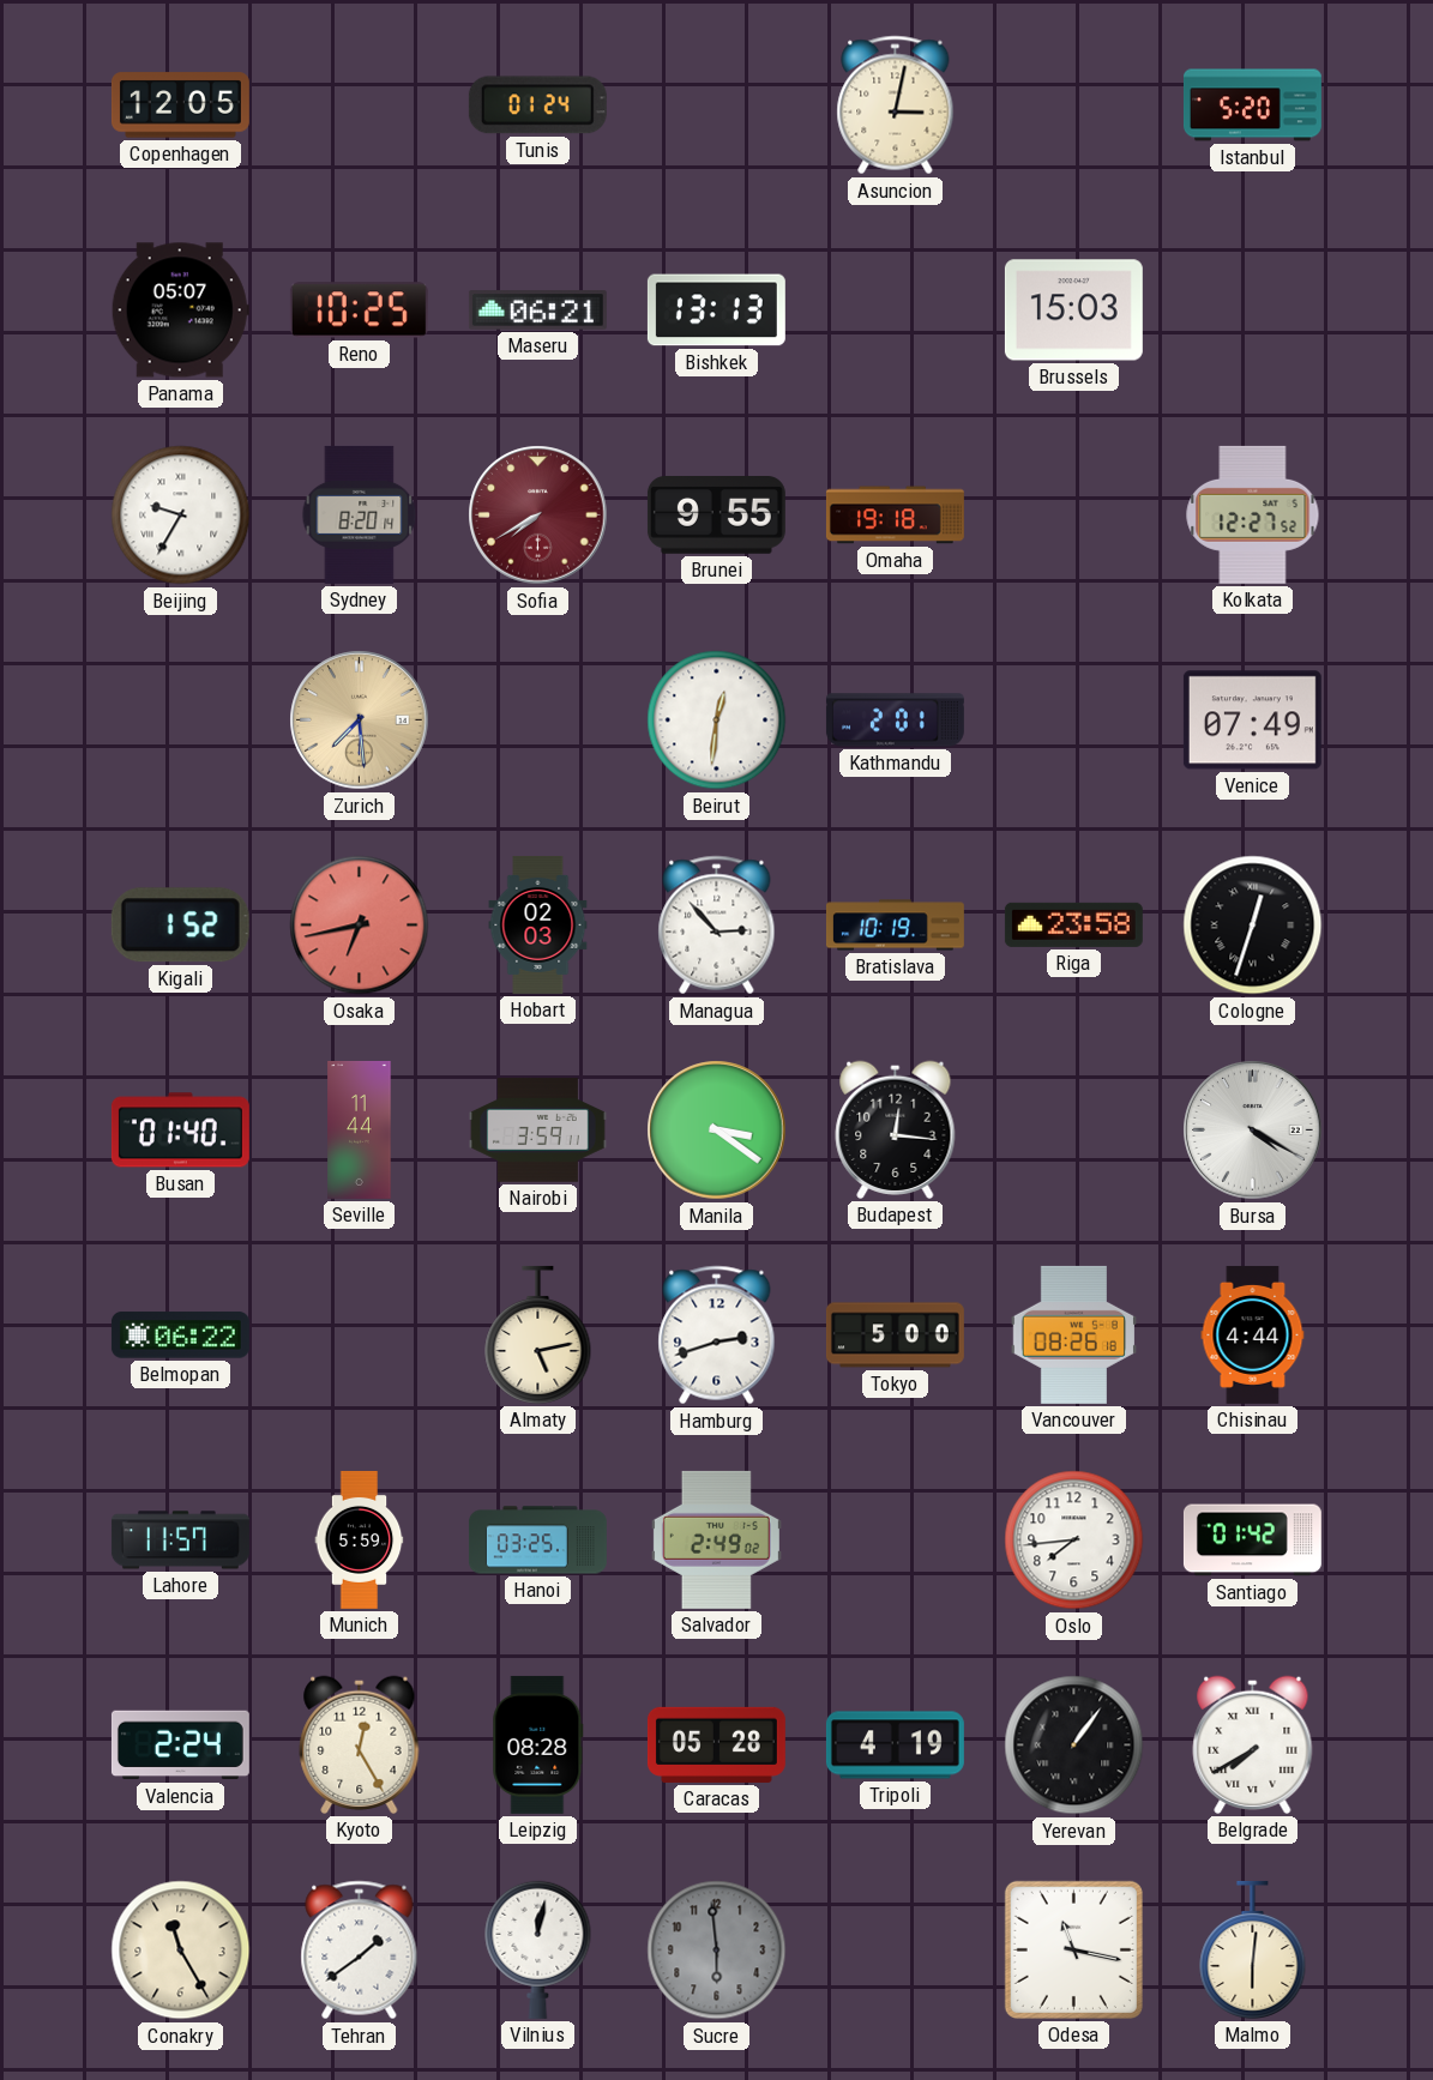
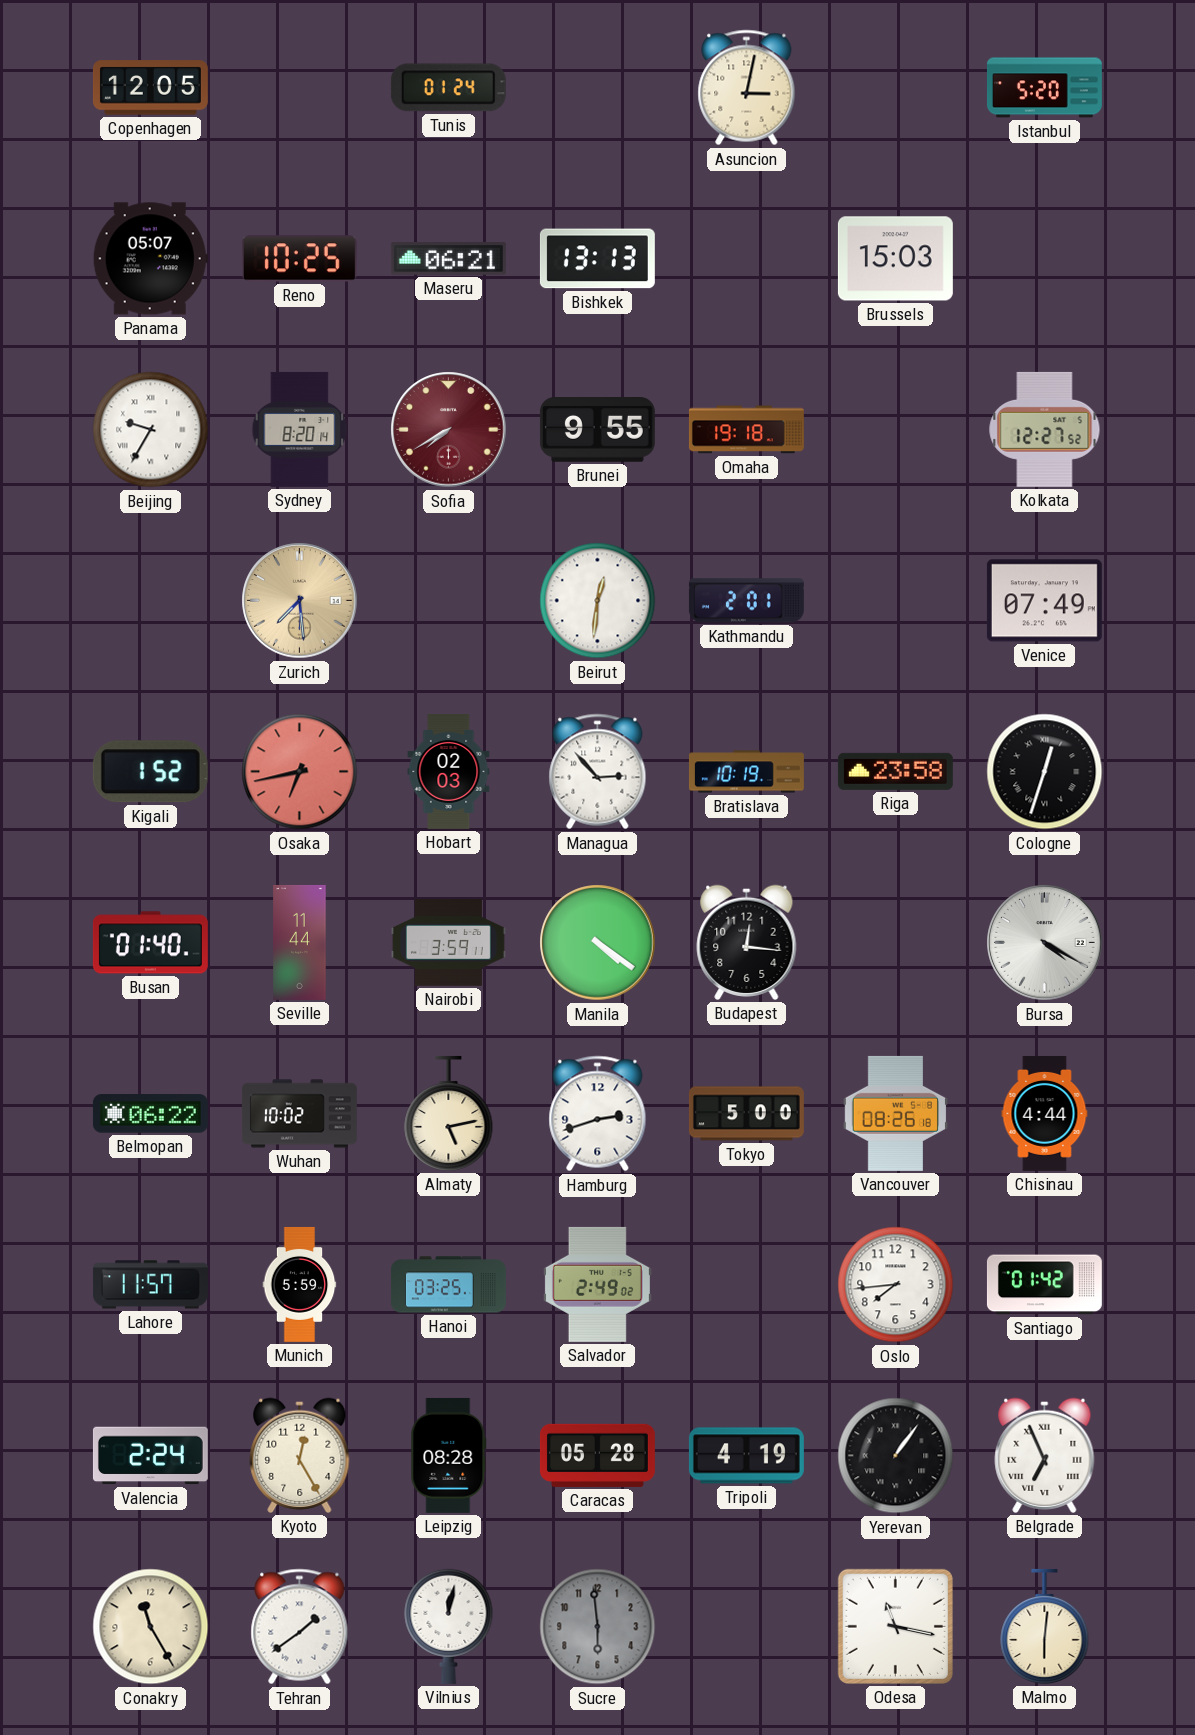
Manila: 3:21 -> 4:21 (598, 943)
Wuhan: none -> 10:02 (299, 1114)
Belgrade: 7:40 -> 6:56 (1045, 1455)
